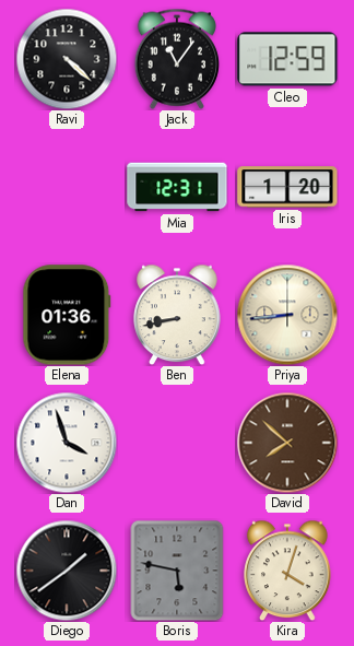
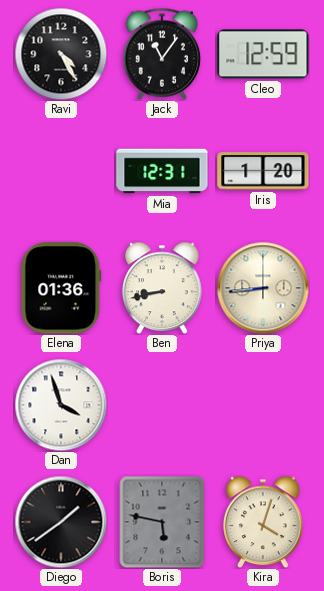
Ravi: 4:22 -> 4:25 (61, 54)
David: 7:52 -> none (287, 443)
